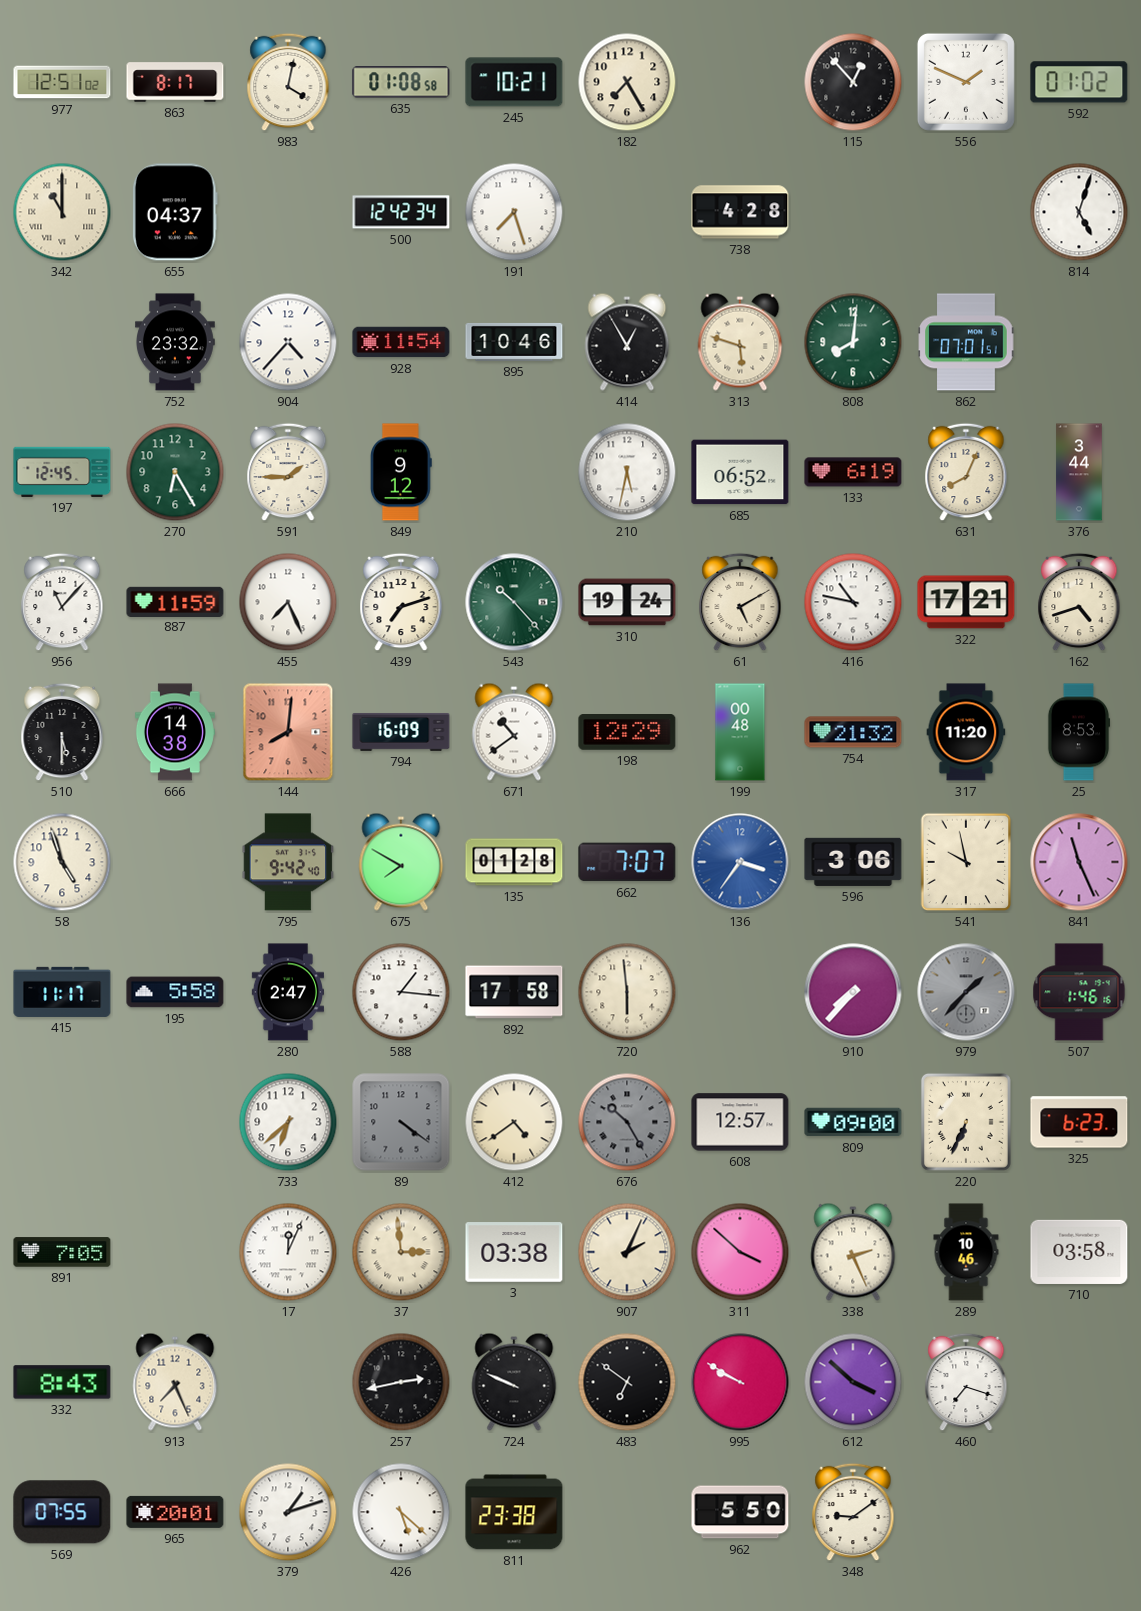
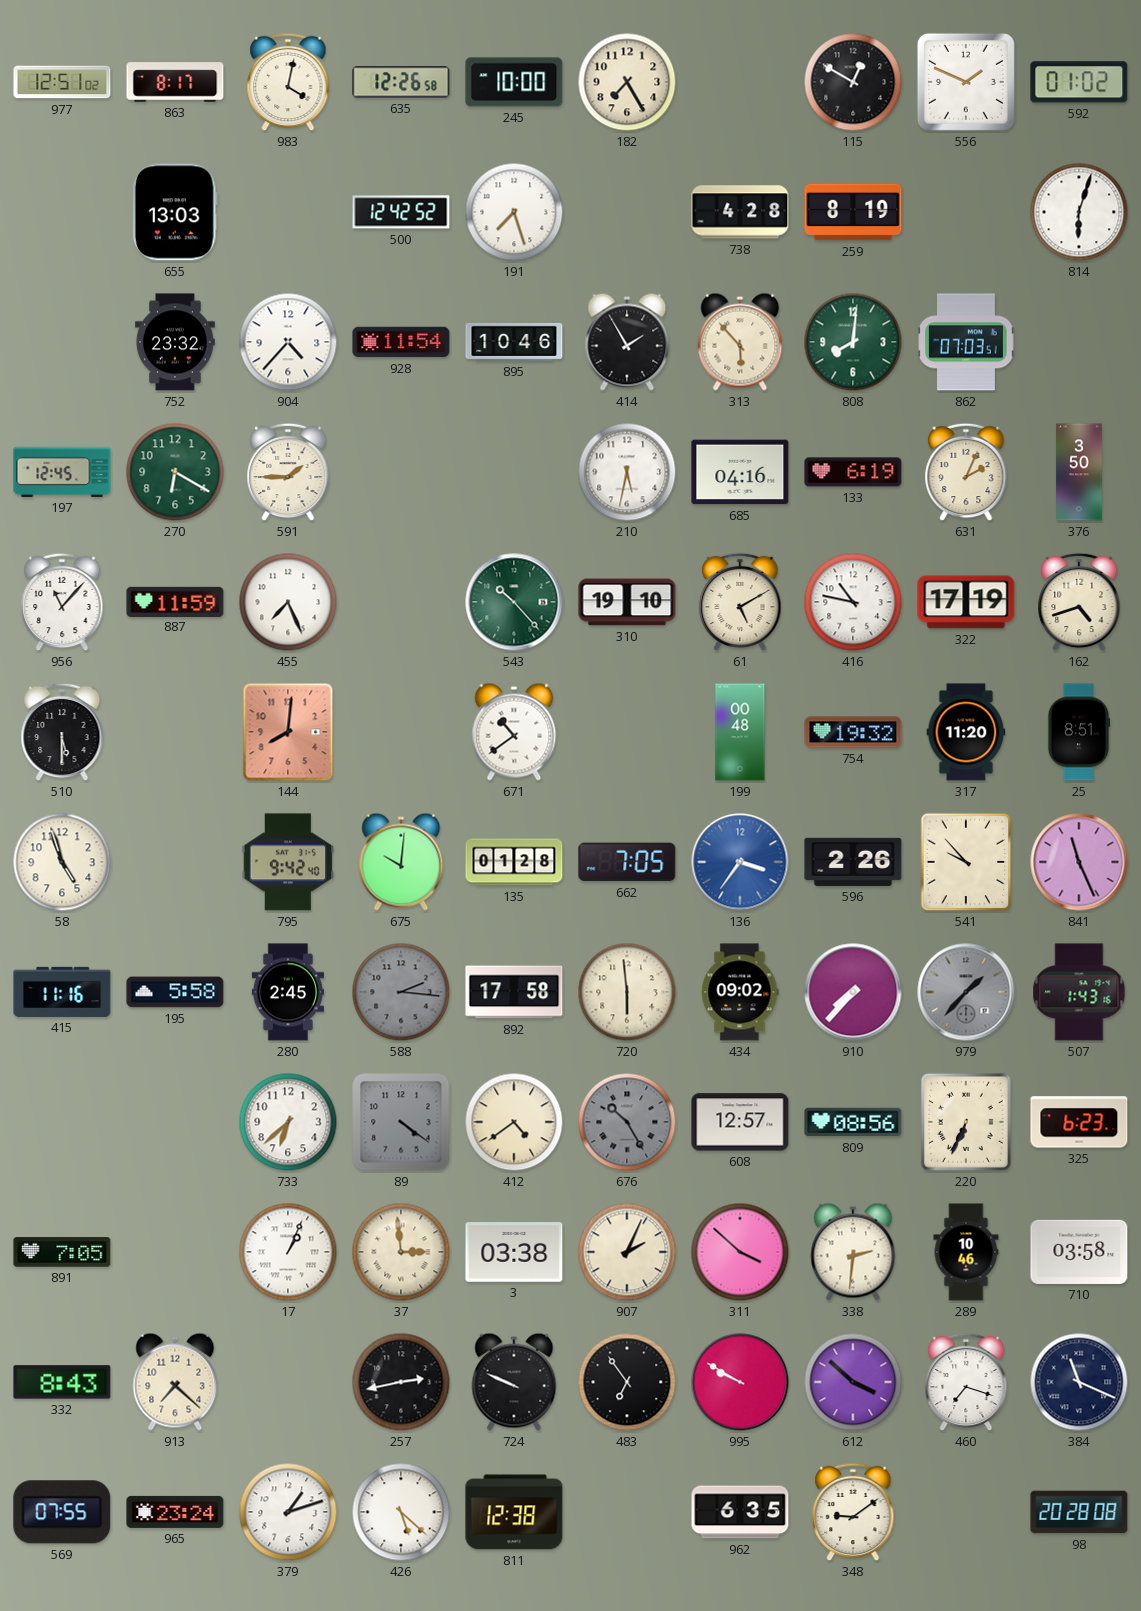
635: 01:08 -> 12:26 (401, 82)
245: 10:21 -> 10:00 (514, 82)
115: 12:53 -> 12:50 (853, 82)
342: 11:00 -> none (62, 212)
655: 04:37 -> 13:03 (175, 212)
500: 12:42:34 -> 12:42:52 (401, 212)
259: none -> 8:19 (853, 212)
814: 5:03 -> 6:03 (1079, 212)
414: 12:55 -> 1:55 (627, 342)
313: 5:48 -> 5:53 (740, 342)
862: 07:01 -> 07:03 (966, 342)
270: 6:25 -> 6:20 (175, 472)
849: 9:12 -> none (401, 472)
685: 06:52 -> 04:16 (740, 472)
631: 8:04 -> 2:04 (966, 472)
376: 3:44 -> 3:50 (1079, 472)
439: 7:12 -> none (401, 602)
310: 19:24 -> 19:10 (627, 602)
322: 17:21 -> 17:19 (966, 602)
666: 14:38 -> none (175, 732)
794: 16:09 -> none (401, 732)
198: 12:29 -> none (627, 733)
754: 21:32 -> 19:32 (853, 732)
25: 8:53 -> 8:51 (1079, 732)
675: 7:50 -> 10:01 (401, 862)
662: 7:07 -> 7:05 (627, 862)
596: 3:06 -> 2:26 (853, 862)
541: 9:58 -> 9:53 (966, 862)
415: 11:17 -> 11:16 (62, 992)
280: 2:47 -> 2:45 (287, 992)
588: 1:16 -> 2:16 (401, 992)
588 dial: white -> grey (401, 992)
434: none -> 09:02 (740, 992)
507: 1:46 -> 1:43 (1079, 992)
809: 09:00 -> 08:56 (853, 1122)
17: 12:04 -> 1:04 (288, 1252)
338: 2:26 -> 2:31 (853, 1252)
913: 7:26 -> 7:22 (175, 1382)
483: 6:51 -> 6:54 (627, 1382)
384: none -> 11:19 (1079, 1382)
965: 20:01 -> 23:24 (175, 1512)
811: 23:38 -> 12:38 (514, 1512)
962: 5:50 -> 6:35 (740, 1512)
98: none -> 20:28 (1079, 1512)
